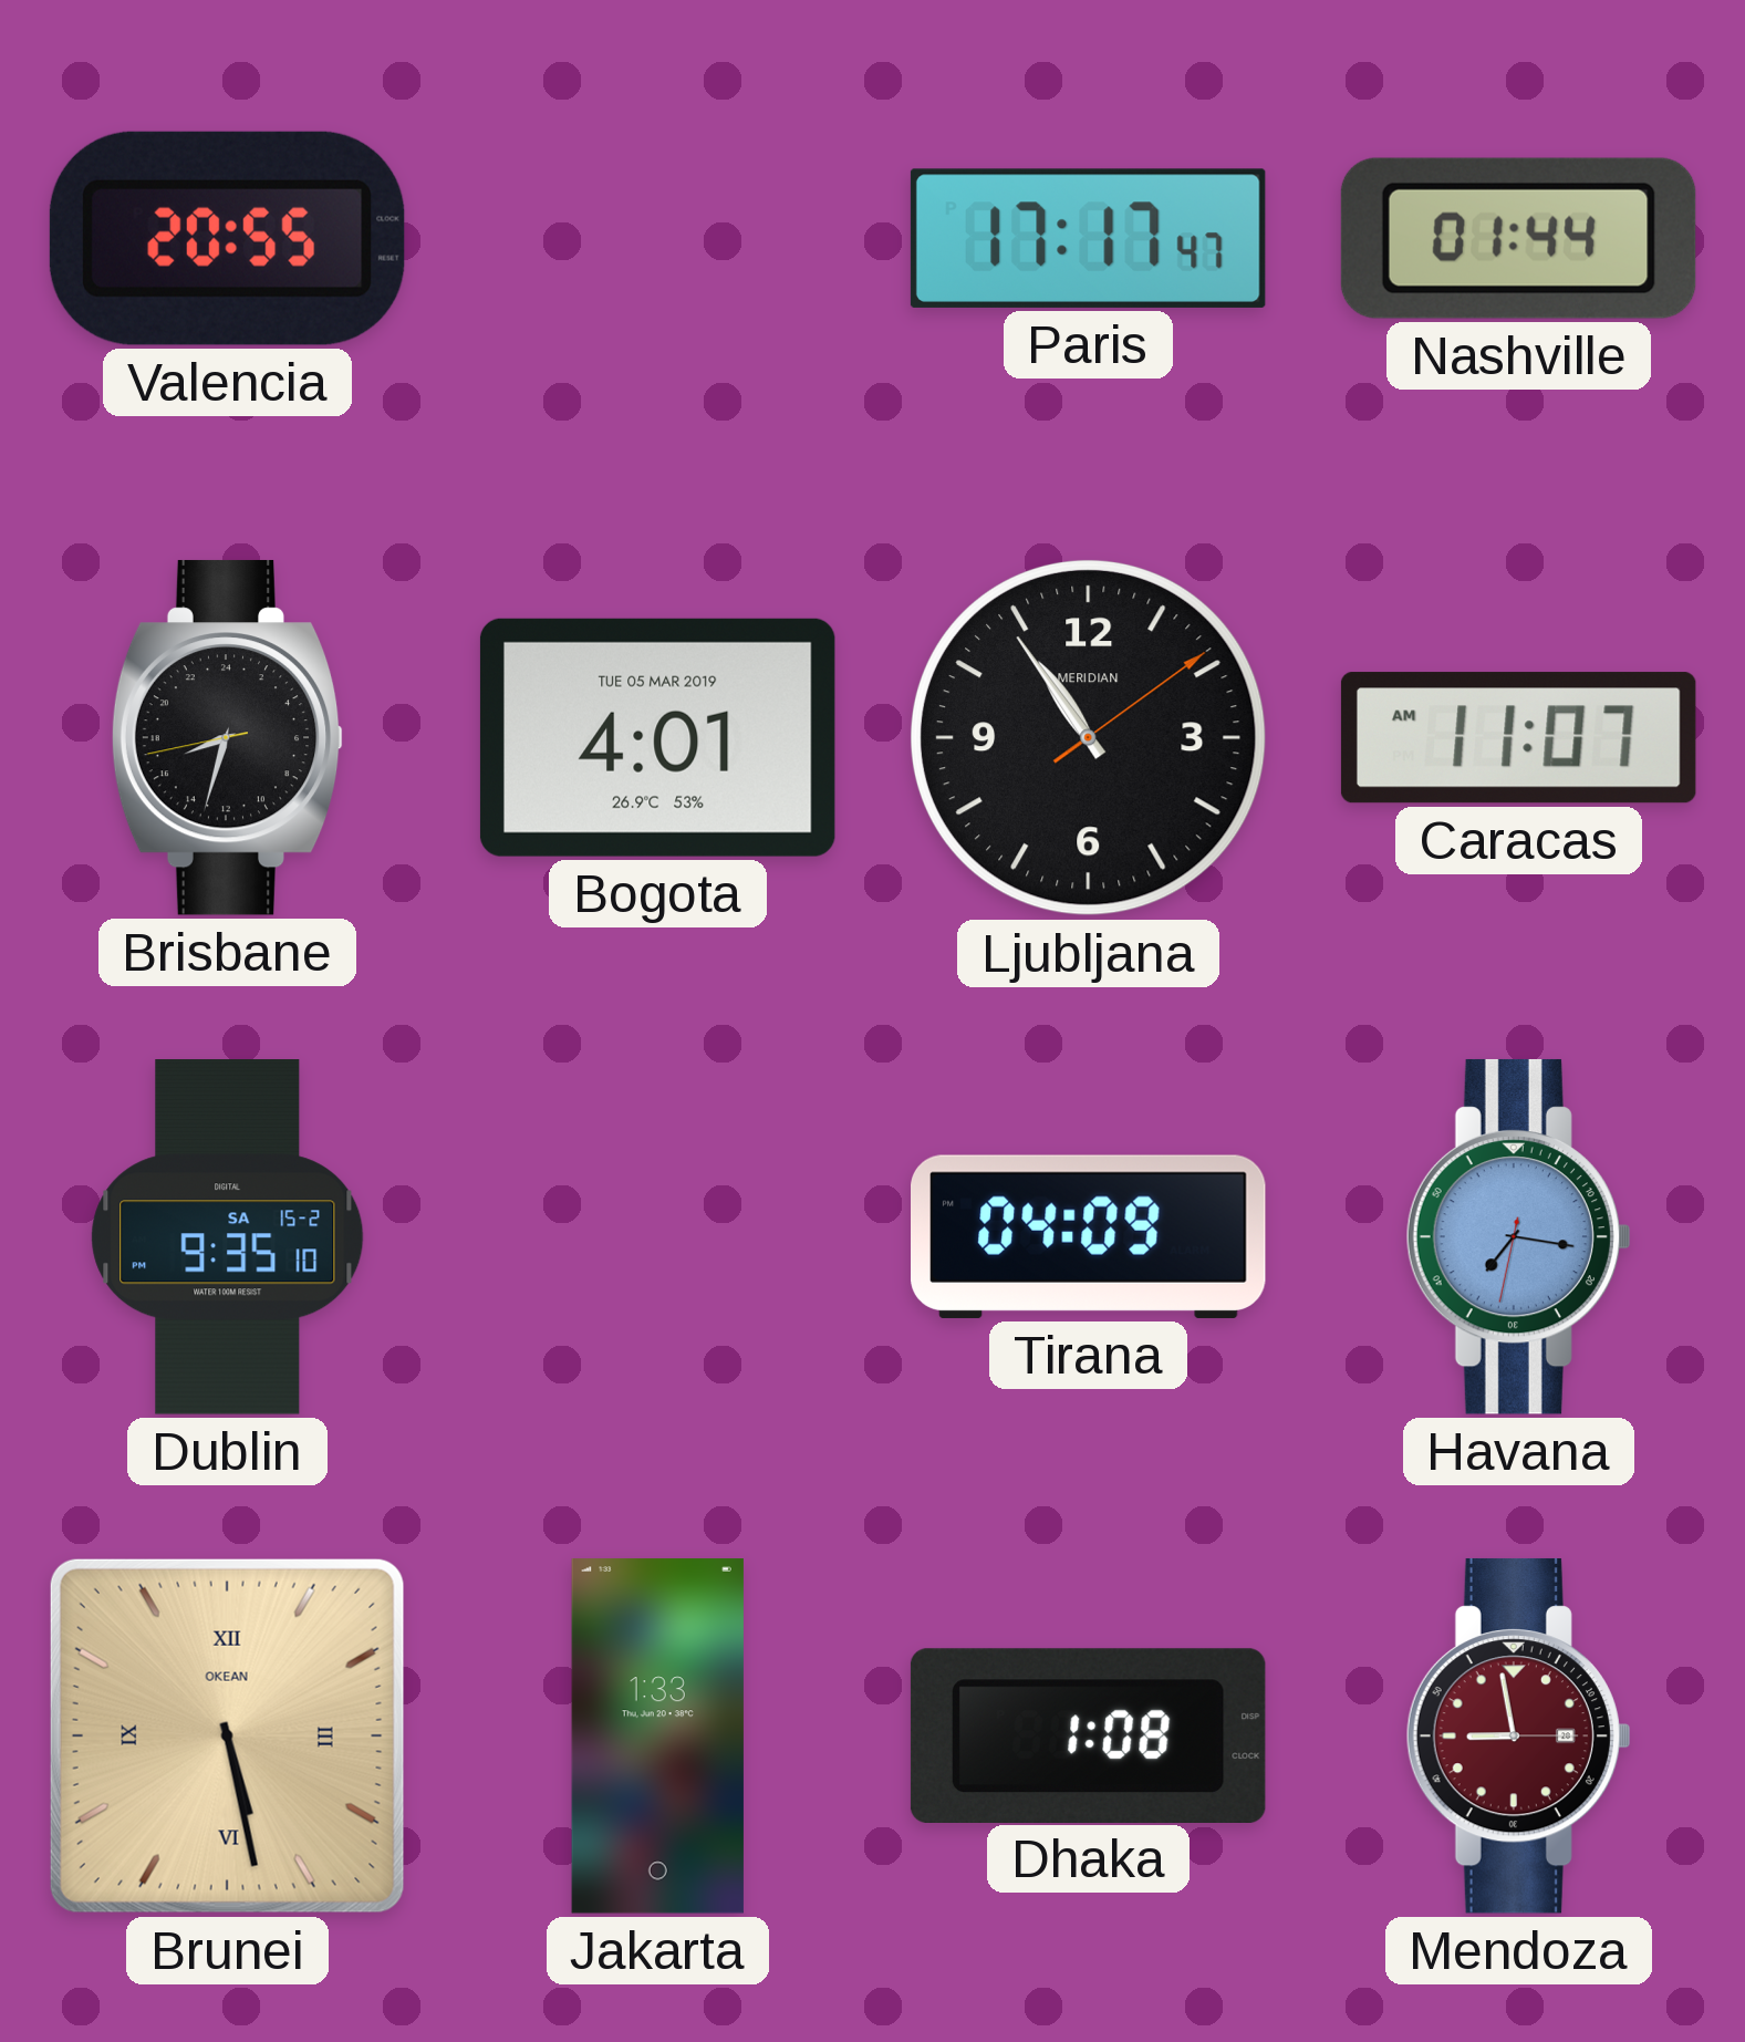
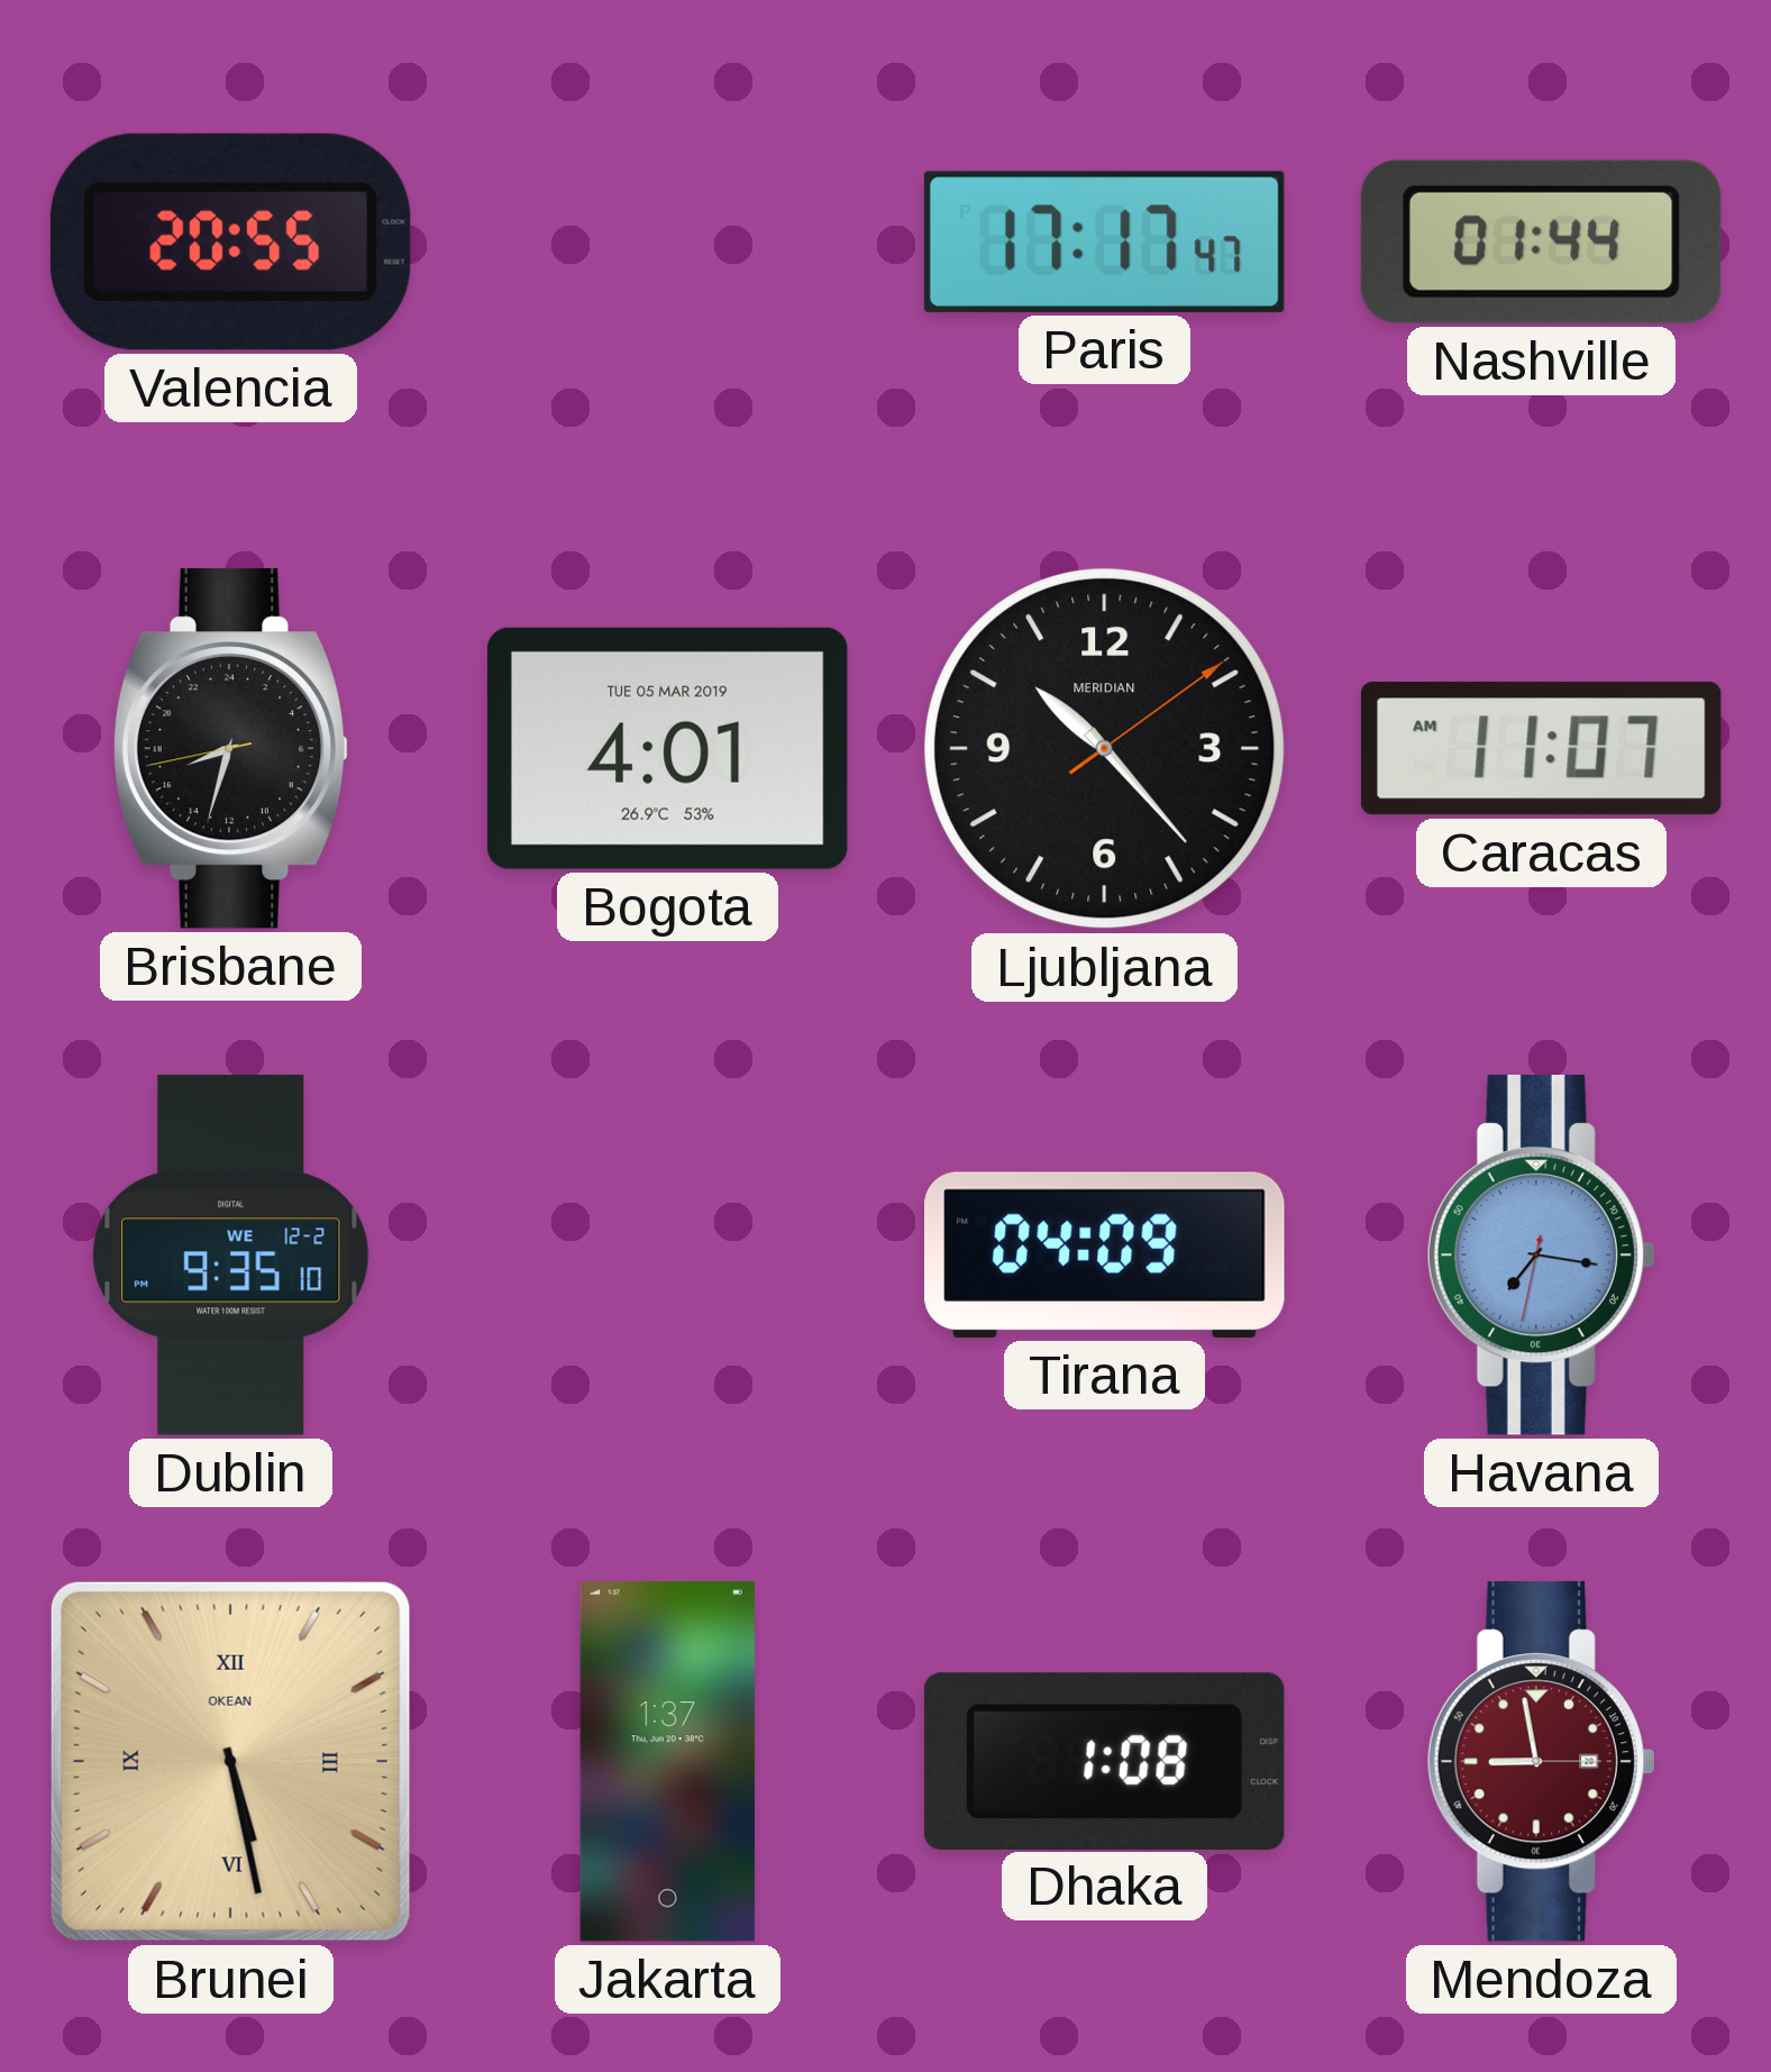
Ljubljana: 10:54 -> 10:23 (1104, 748)
Dublin date: SA 15-2 -> WE 12-2 (231, 1256)
Jakarta: 1:33 -> 1:37 (667, 1762)
